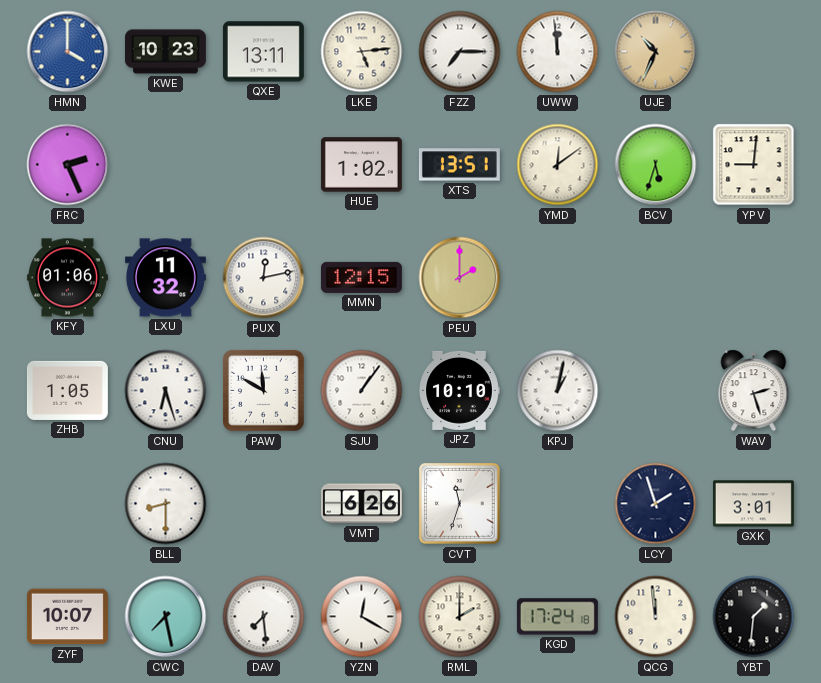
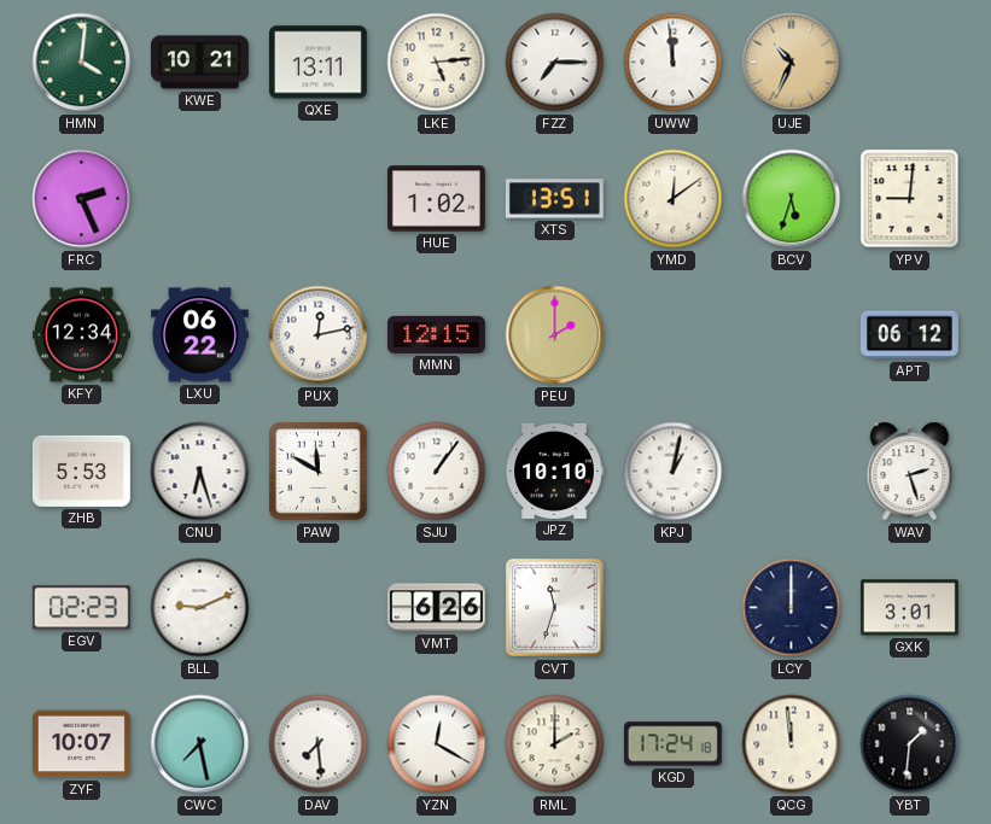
HMN: 4:00 -> 4:01 (82, 63)
HMN dial: blue -> green (82, 63)
KWE: 10:23 -> 10:21 (199, 63)
KFY: 01:06 -> 12:34 (81, 335)
LXU: 11:32 -> 06:22 (199, 335)
APT: none -> 06:12 (909, 335)
ZHB: 1:05 -> 5:53 (81, 471)
EGV: none -> 02:23 (81, 608)
BLL: 8:30 -> 9:11 (200, 608)
LCY: 1:57 -> 12:00 (792, 608)
